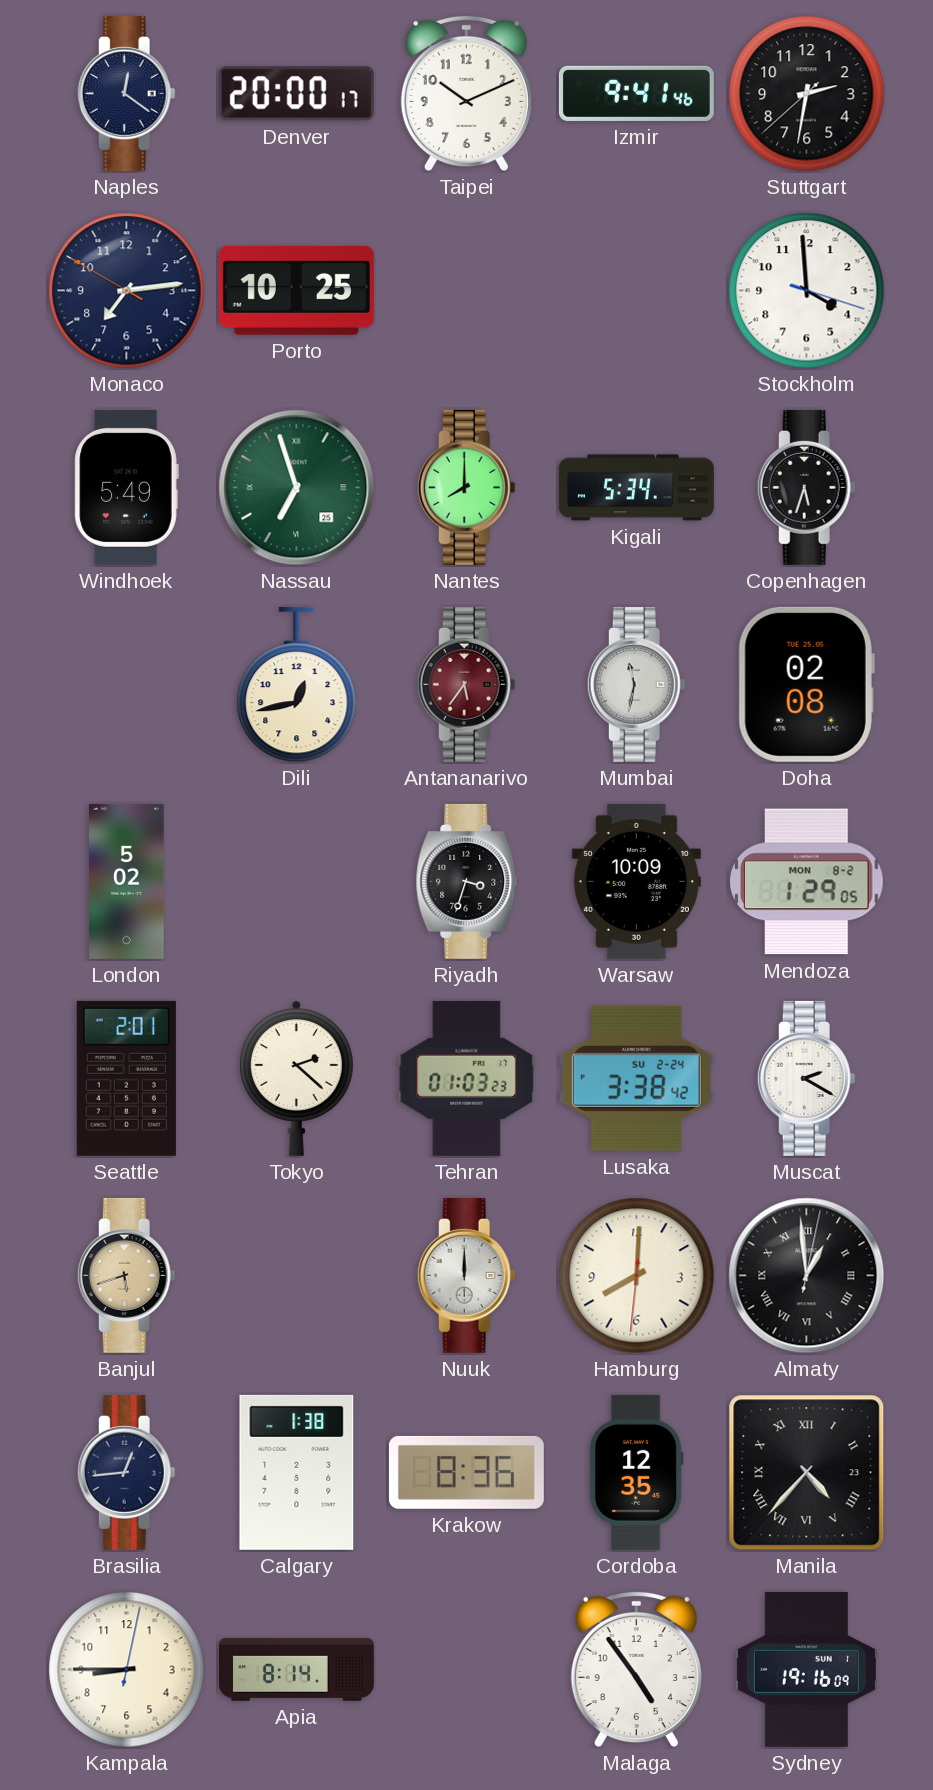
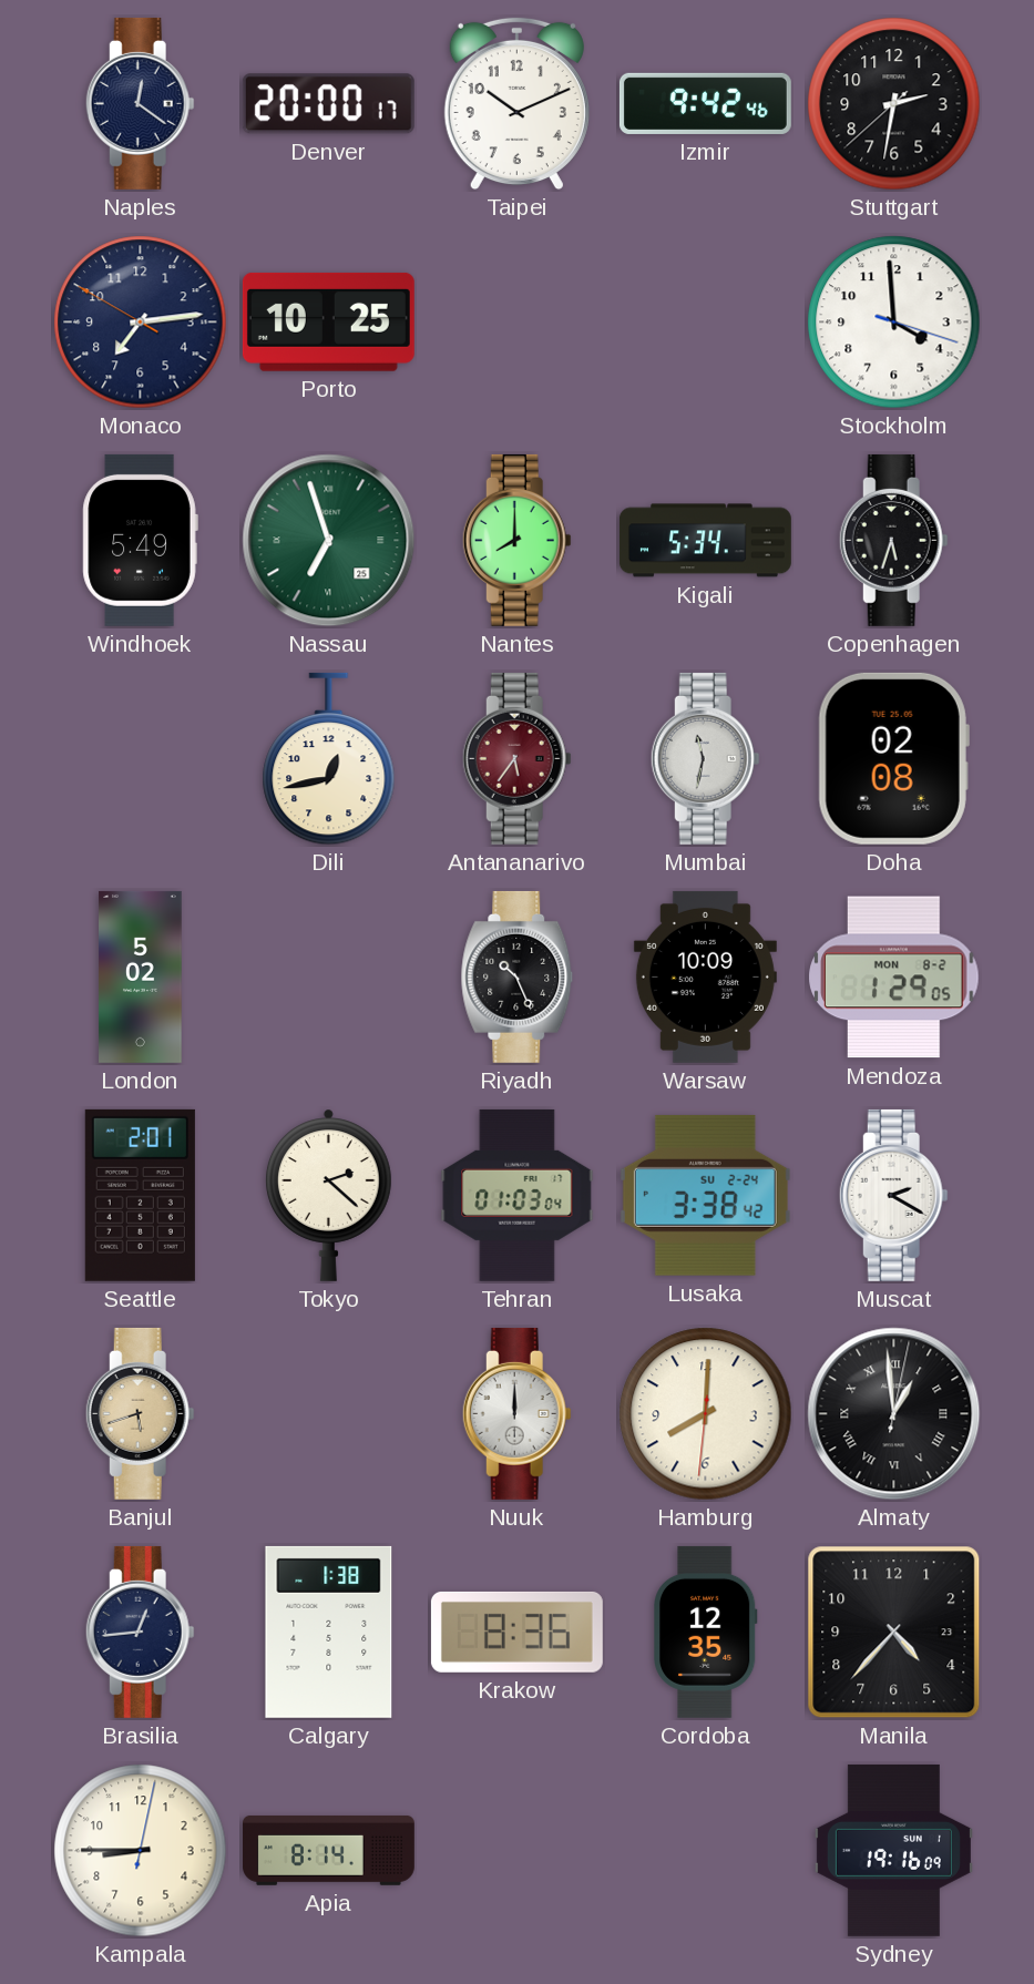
Izmir: 9:41 -> 9:42 (705, 103)
Riyadh: 3:33 -> 10:26 (518, 976)
Tehran: 01:03:23 -> 01:03:04 (518, 1195)
Manila numerals: Roman -> Arabic (894, 1633)
Malaga: 4:54 -> none (636, 1670)
